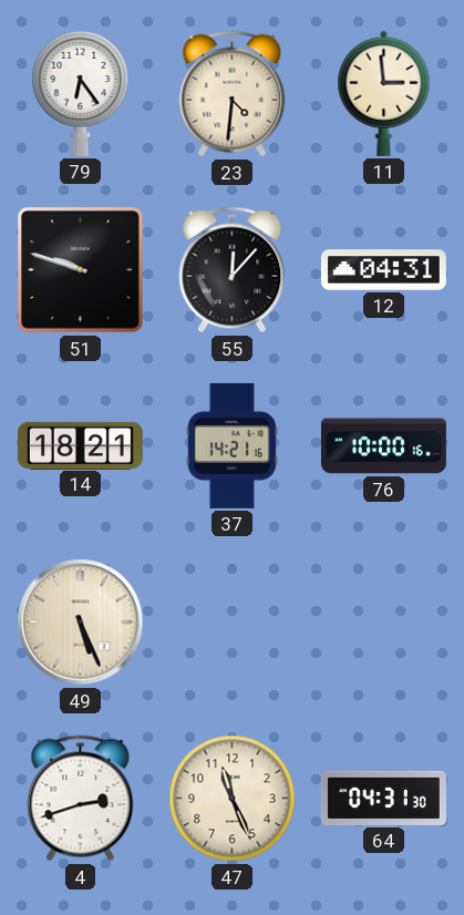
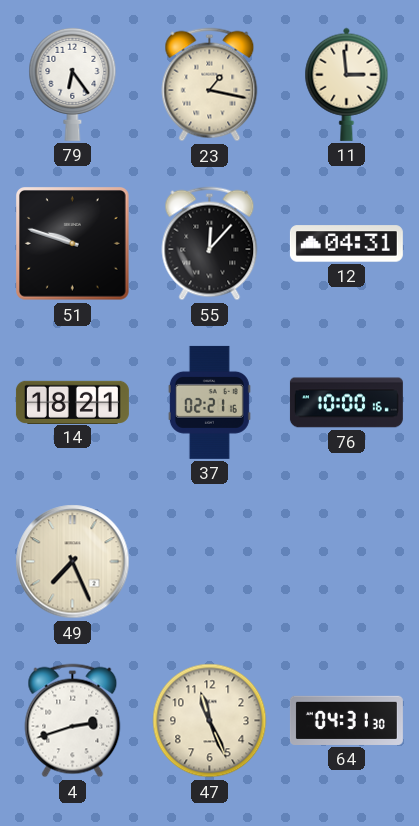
23: 4:31 -> 1:17 (210, 85)
37: 14:21 -> 02:21 (209, 402)
49: 5:26 -> 7:26 (73, 562)
